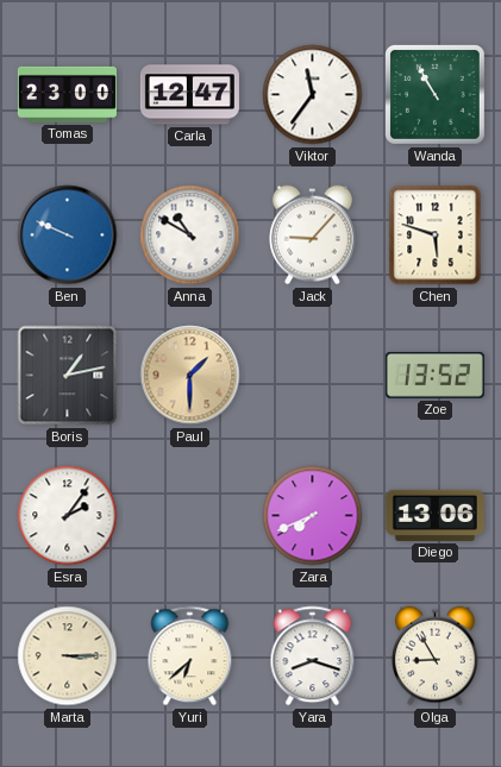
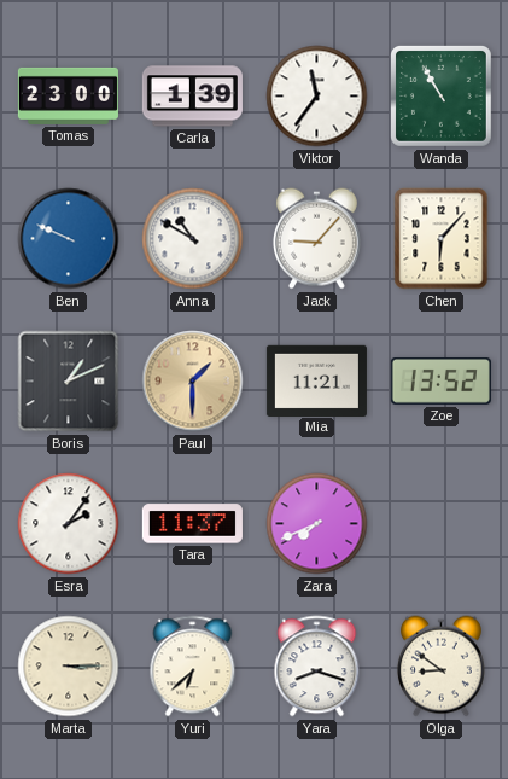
Carla: 12:47 -> 1:39 (192, 97)
Chen: 5:48 -> 6:07 (442, 239)
Boris: 1:13 -> 1:11 (69, 382)
Mia: none -> 11:21 (316, 380)
Tara: none -> 11:37 (192, 524)
Diego: 13:06 -> none (434, 515)
Olga: 8:55 -> 8:51 (440, 667)
